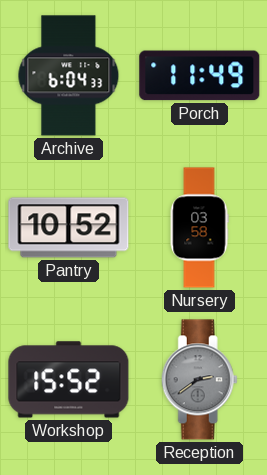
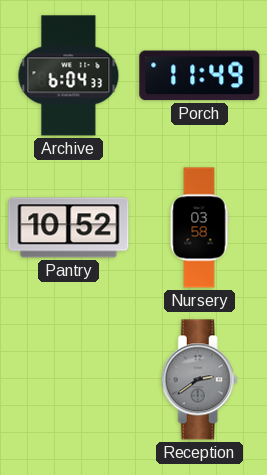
Workshop: 15:52 -> none (69, 380)
